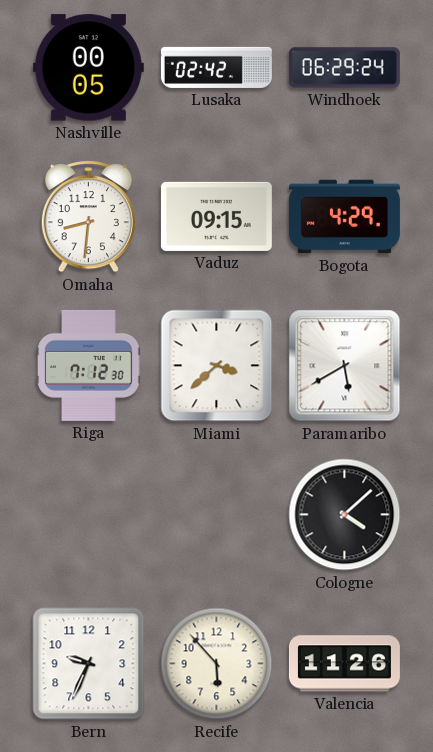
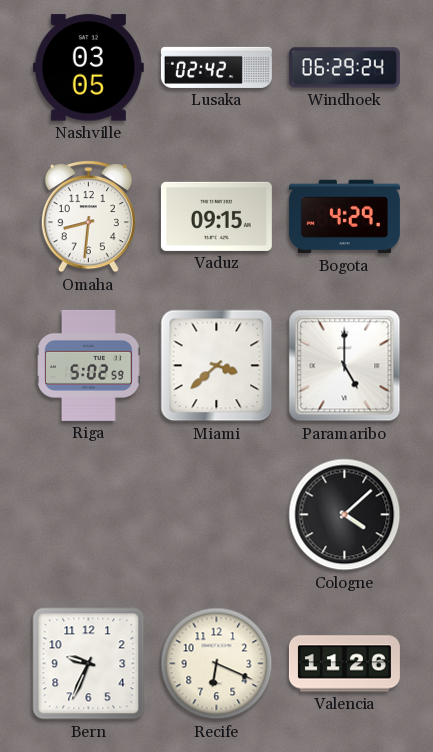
Nashville: 00:05 -> 03:05 (88, 68)
Riga: 7:12 -> 5:02 (89, 365)
Paramaribo: 5:40 -> 5:00 (345, 366)
Recife: 5:53 -> 6:19 (217, 664)
